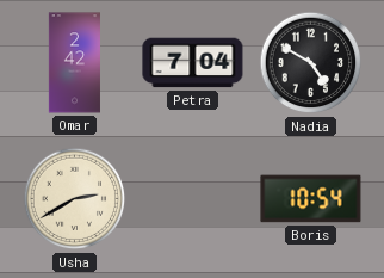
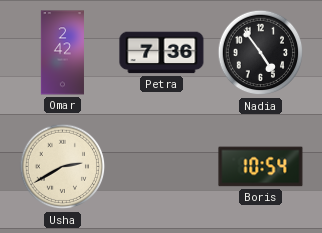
Petra: 7:04 -> 7:36 (162, 53)
Nadia: 4:50 -> 4:54 (261, 53)
